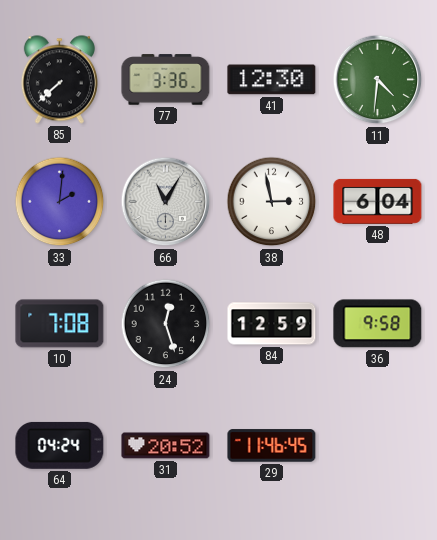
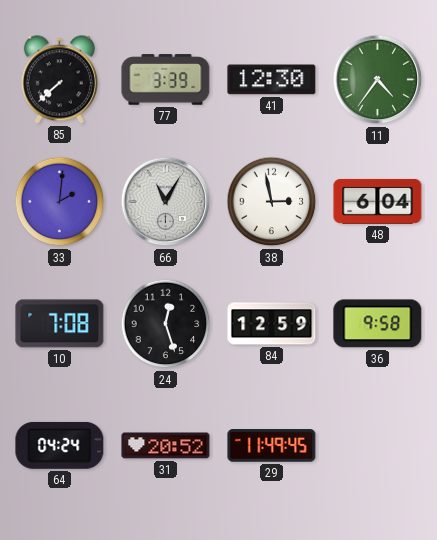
77: 3:36 -> 3:39 (166, 80)
11: 4:31 -> 4:36 (378, 80)
29: 11:46 -> 11:49 (272, 446)
